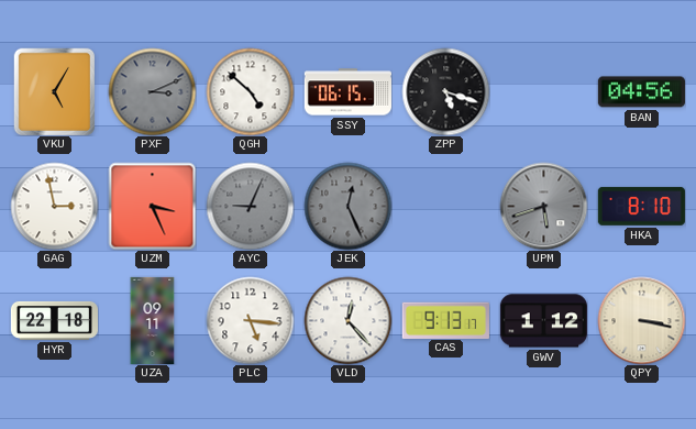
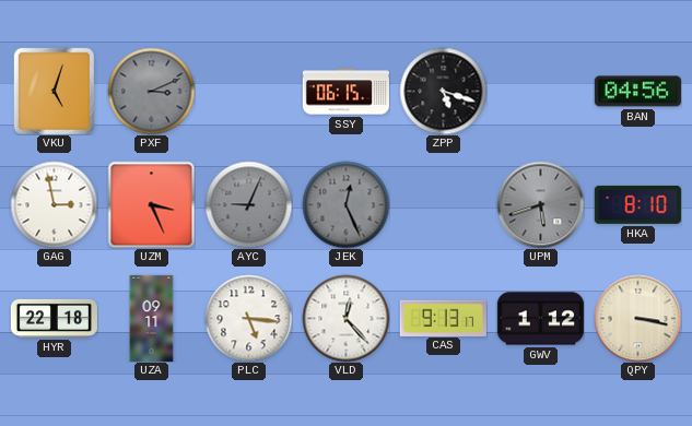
VKU: 5:05 -> 5:03 (55, 91)
QGH: 4:52 -> none (250, 91)
